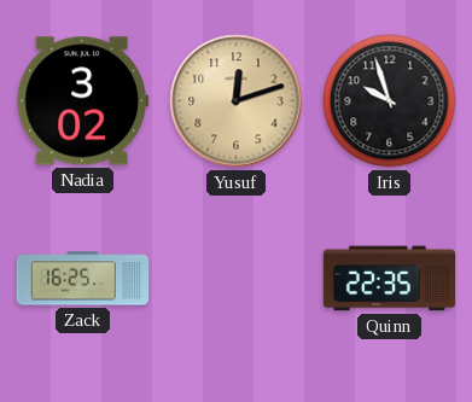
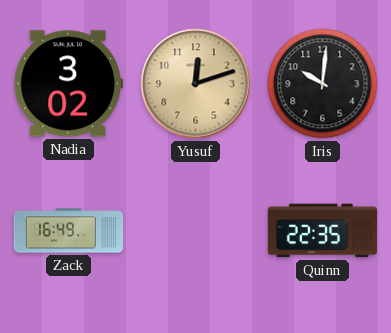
Iris: 9:57 -> 10:01 (323, 84)
Zack: 16:25 -> 16:49 (69, 231)
